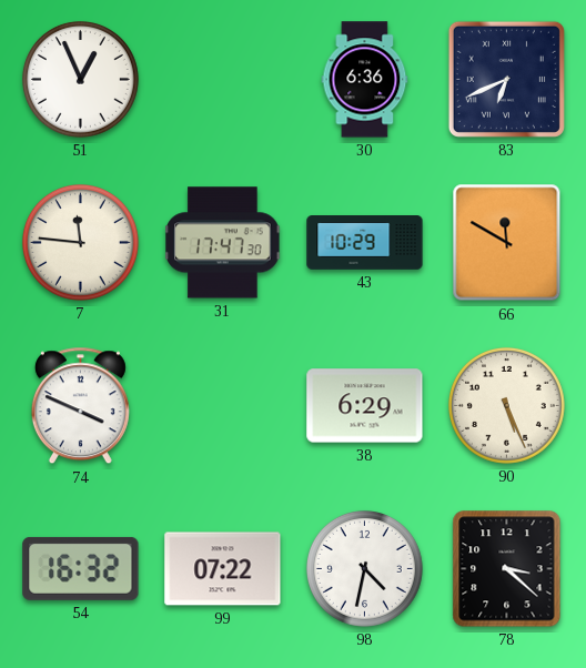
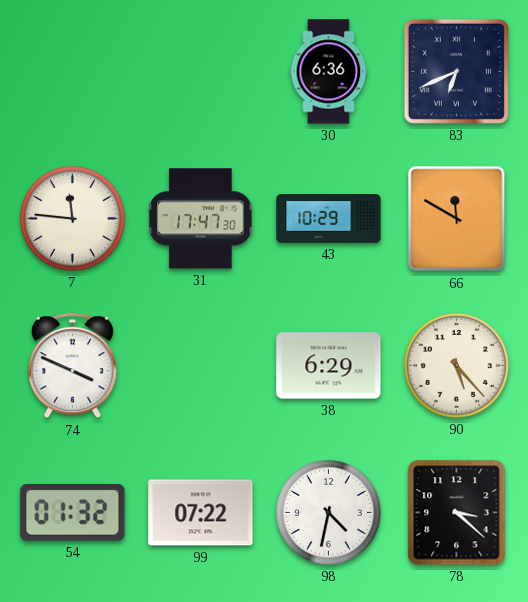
51: 12:56 -> none (80, 79)
90: 5:26 -> 5:23 (456, 365)
54: 16:32 -> 01:32 (73, 512)
